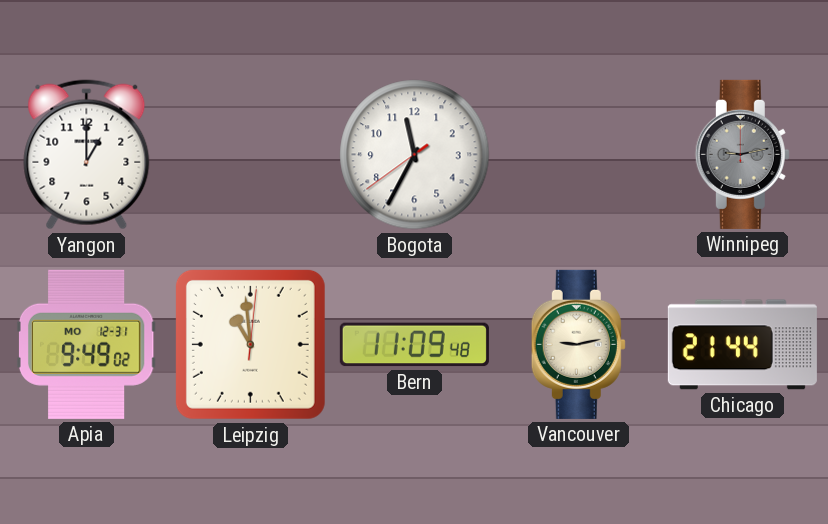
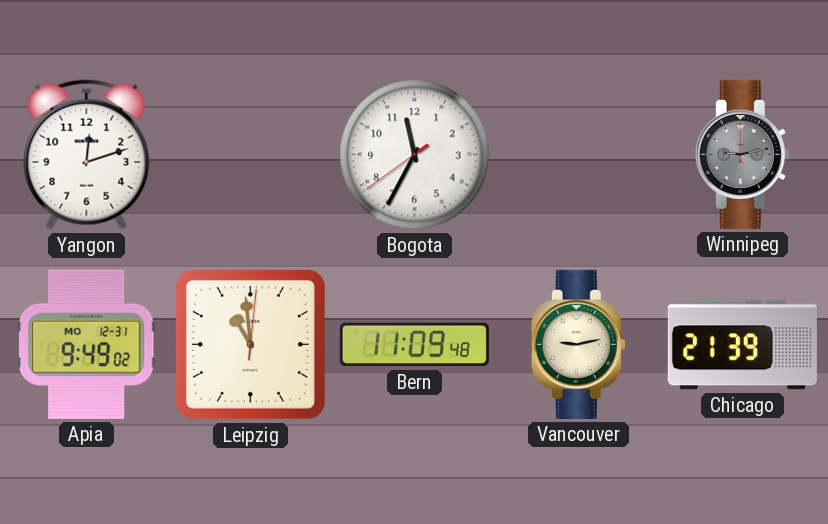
Yangon: 1:00 -> 12:12 (87, 155)
Chicago: 21:44 -> 21:39 (742, 345)
